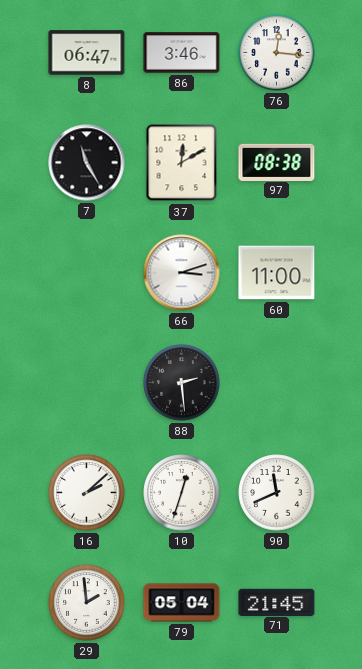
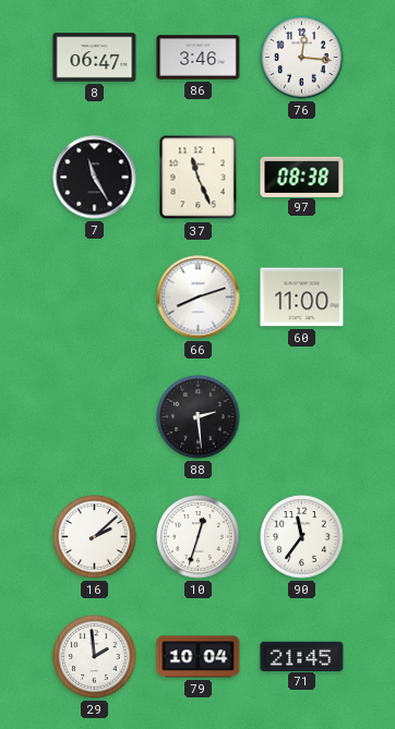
37: 12:10 -> 11:26 (199, 178)
66: 3:12 -> 8:12 (199, 297)
90: 11:41 -> 11:36 (302, 537)
79: 05:04 -> 10:04 (199, 657)
